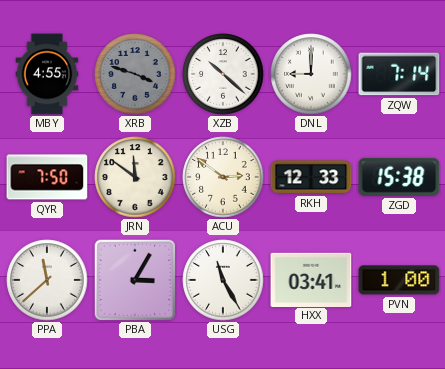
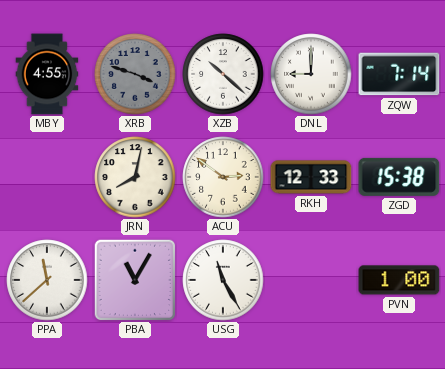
QYR: 7:50 -> none (47, 177)
JRN: 11:51 -> 8:02 (135, 177)
PBA: 3:05 -> 11:05 (135, 280)
HXX: 03:41 -> none (311, 279)
